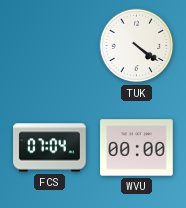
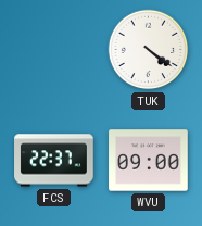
FCS: 07:04 -> 22:37 (54, 161)
WVU: 00:00 -> 09:00 (149, 161)
